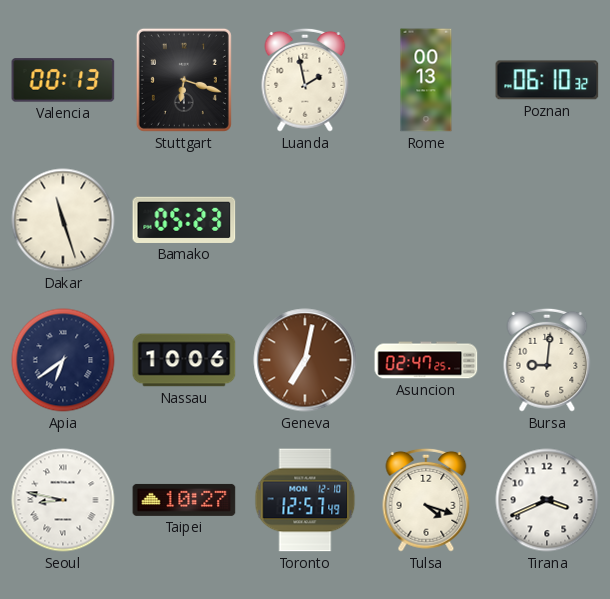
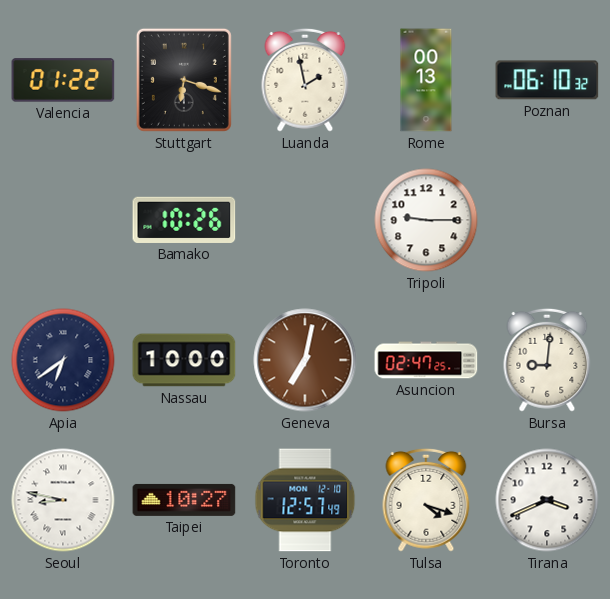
Valencia: 00:13 -> 01:22 (63, 80)
Dakar: 11:27 -> none (63, 220)
Bamako: 05:23 -> 10:26 (184, 220)
Tripoli: none -> 9:15 (426, 220)
Nassau: 10:06 -> 10:00 (184, 360)
